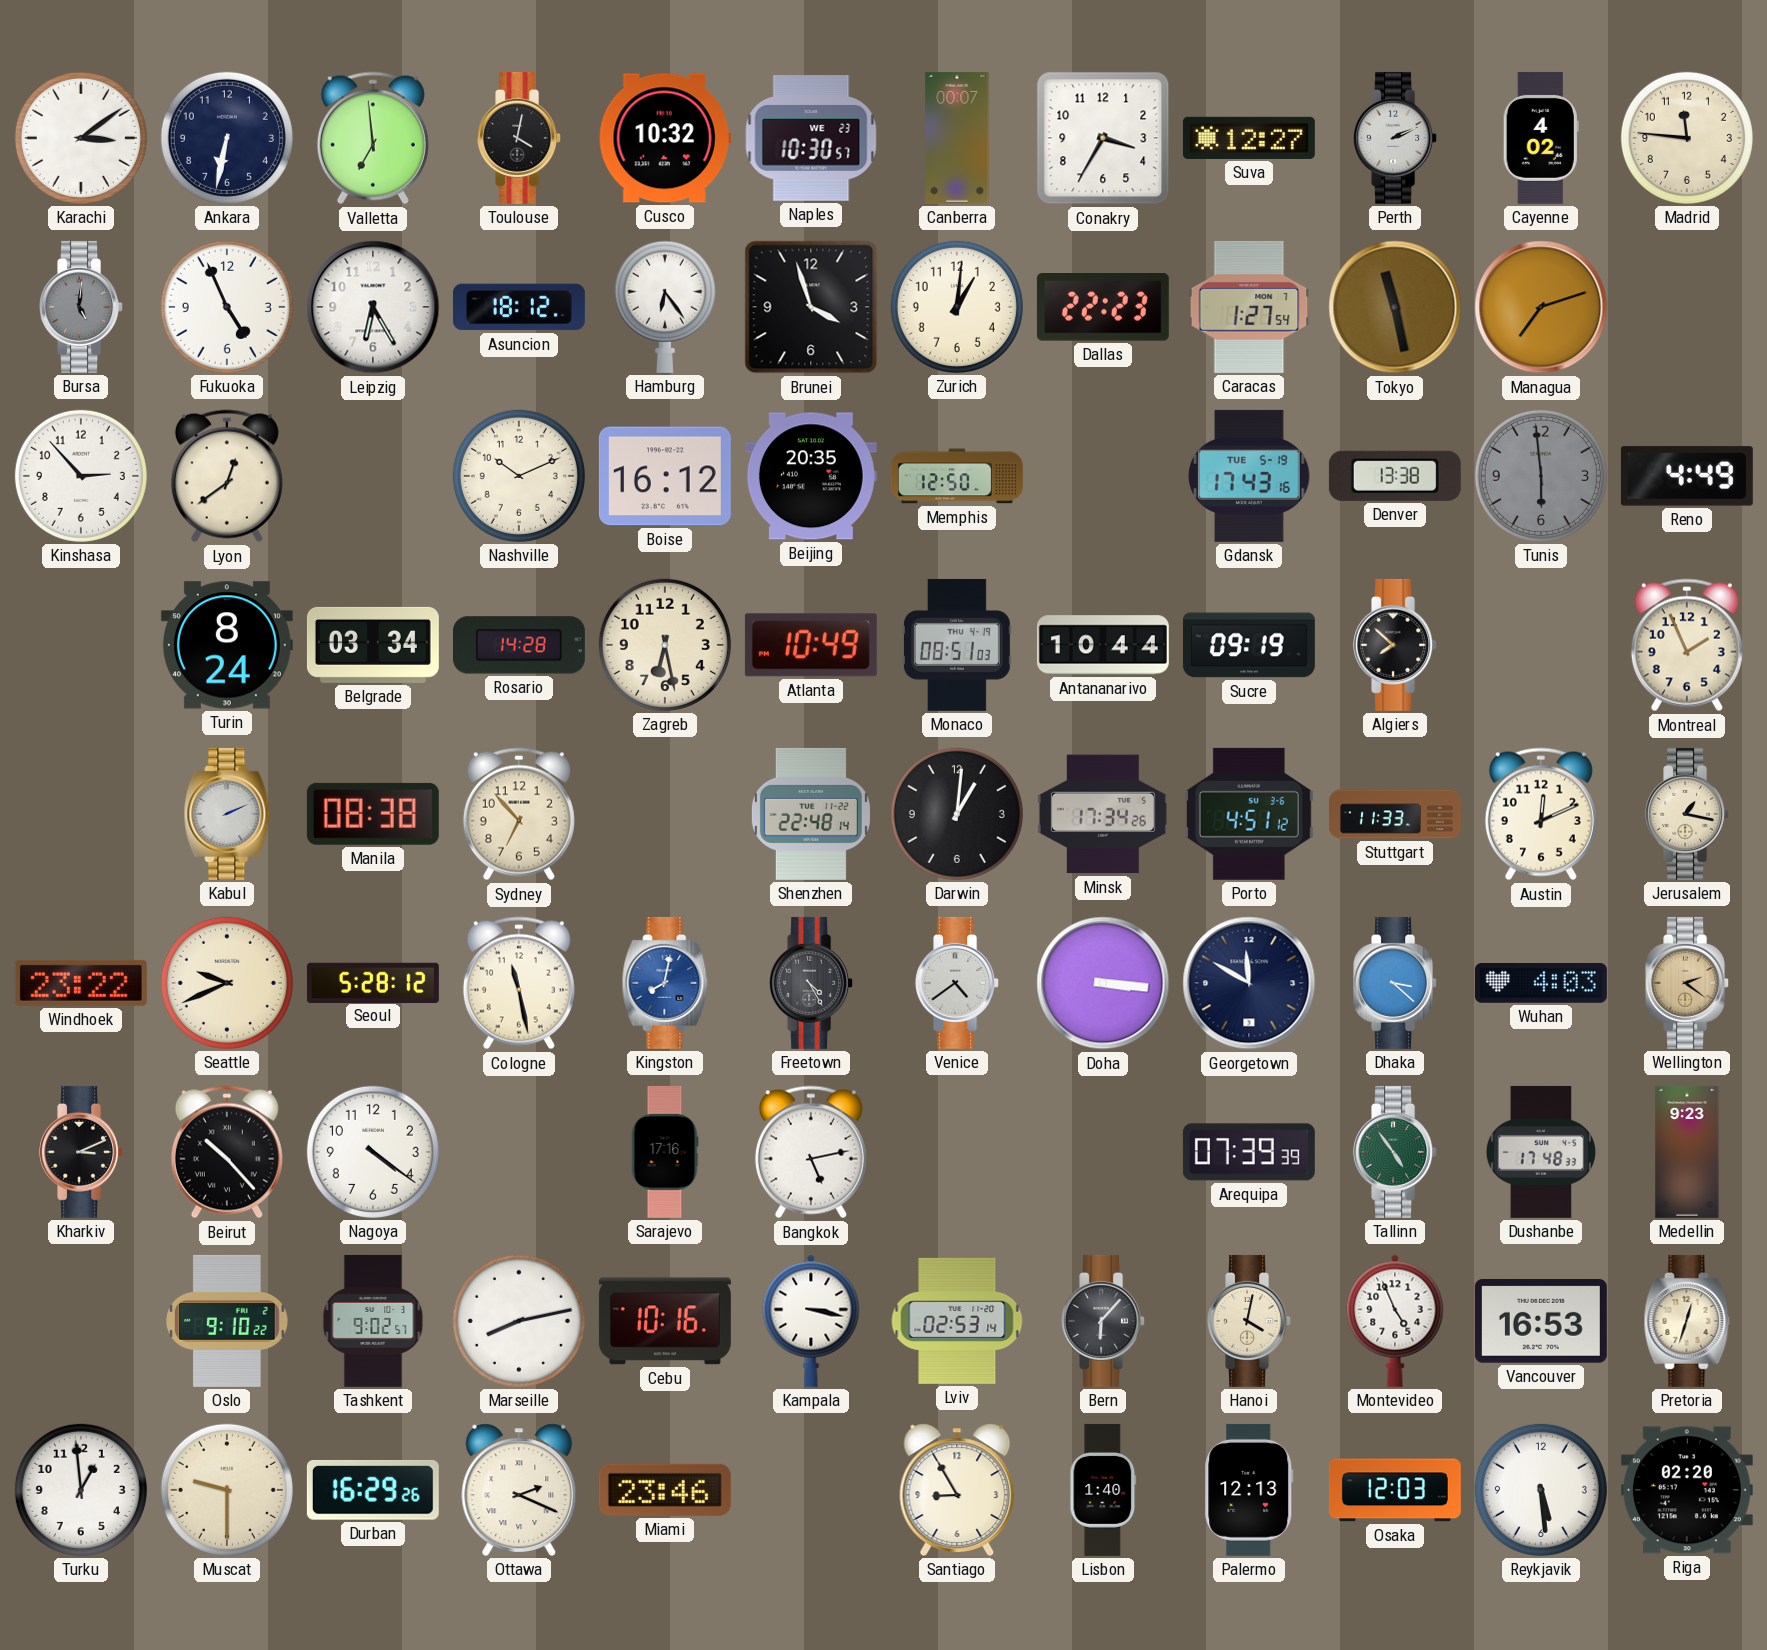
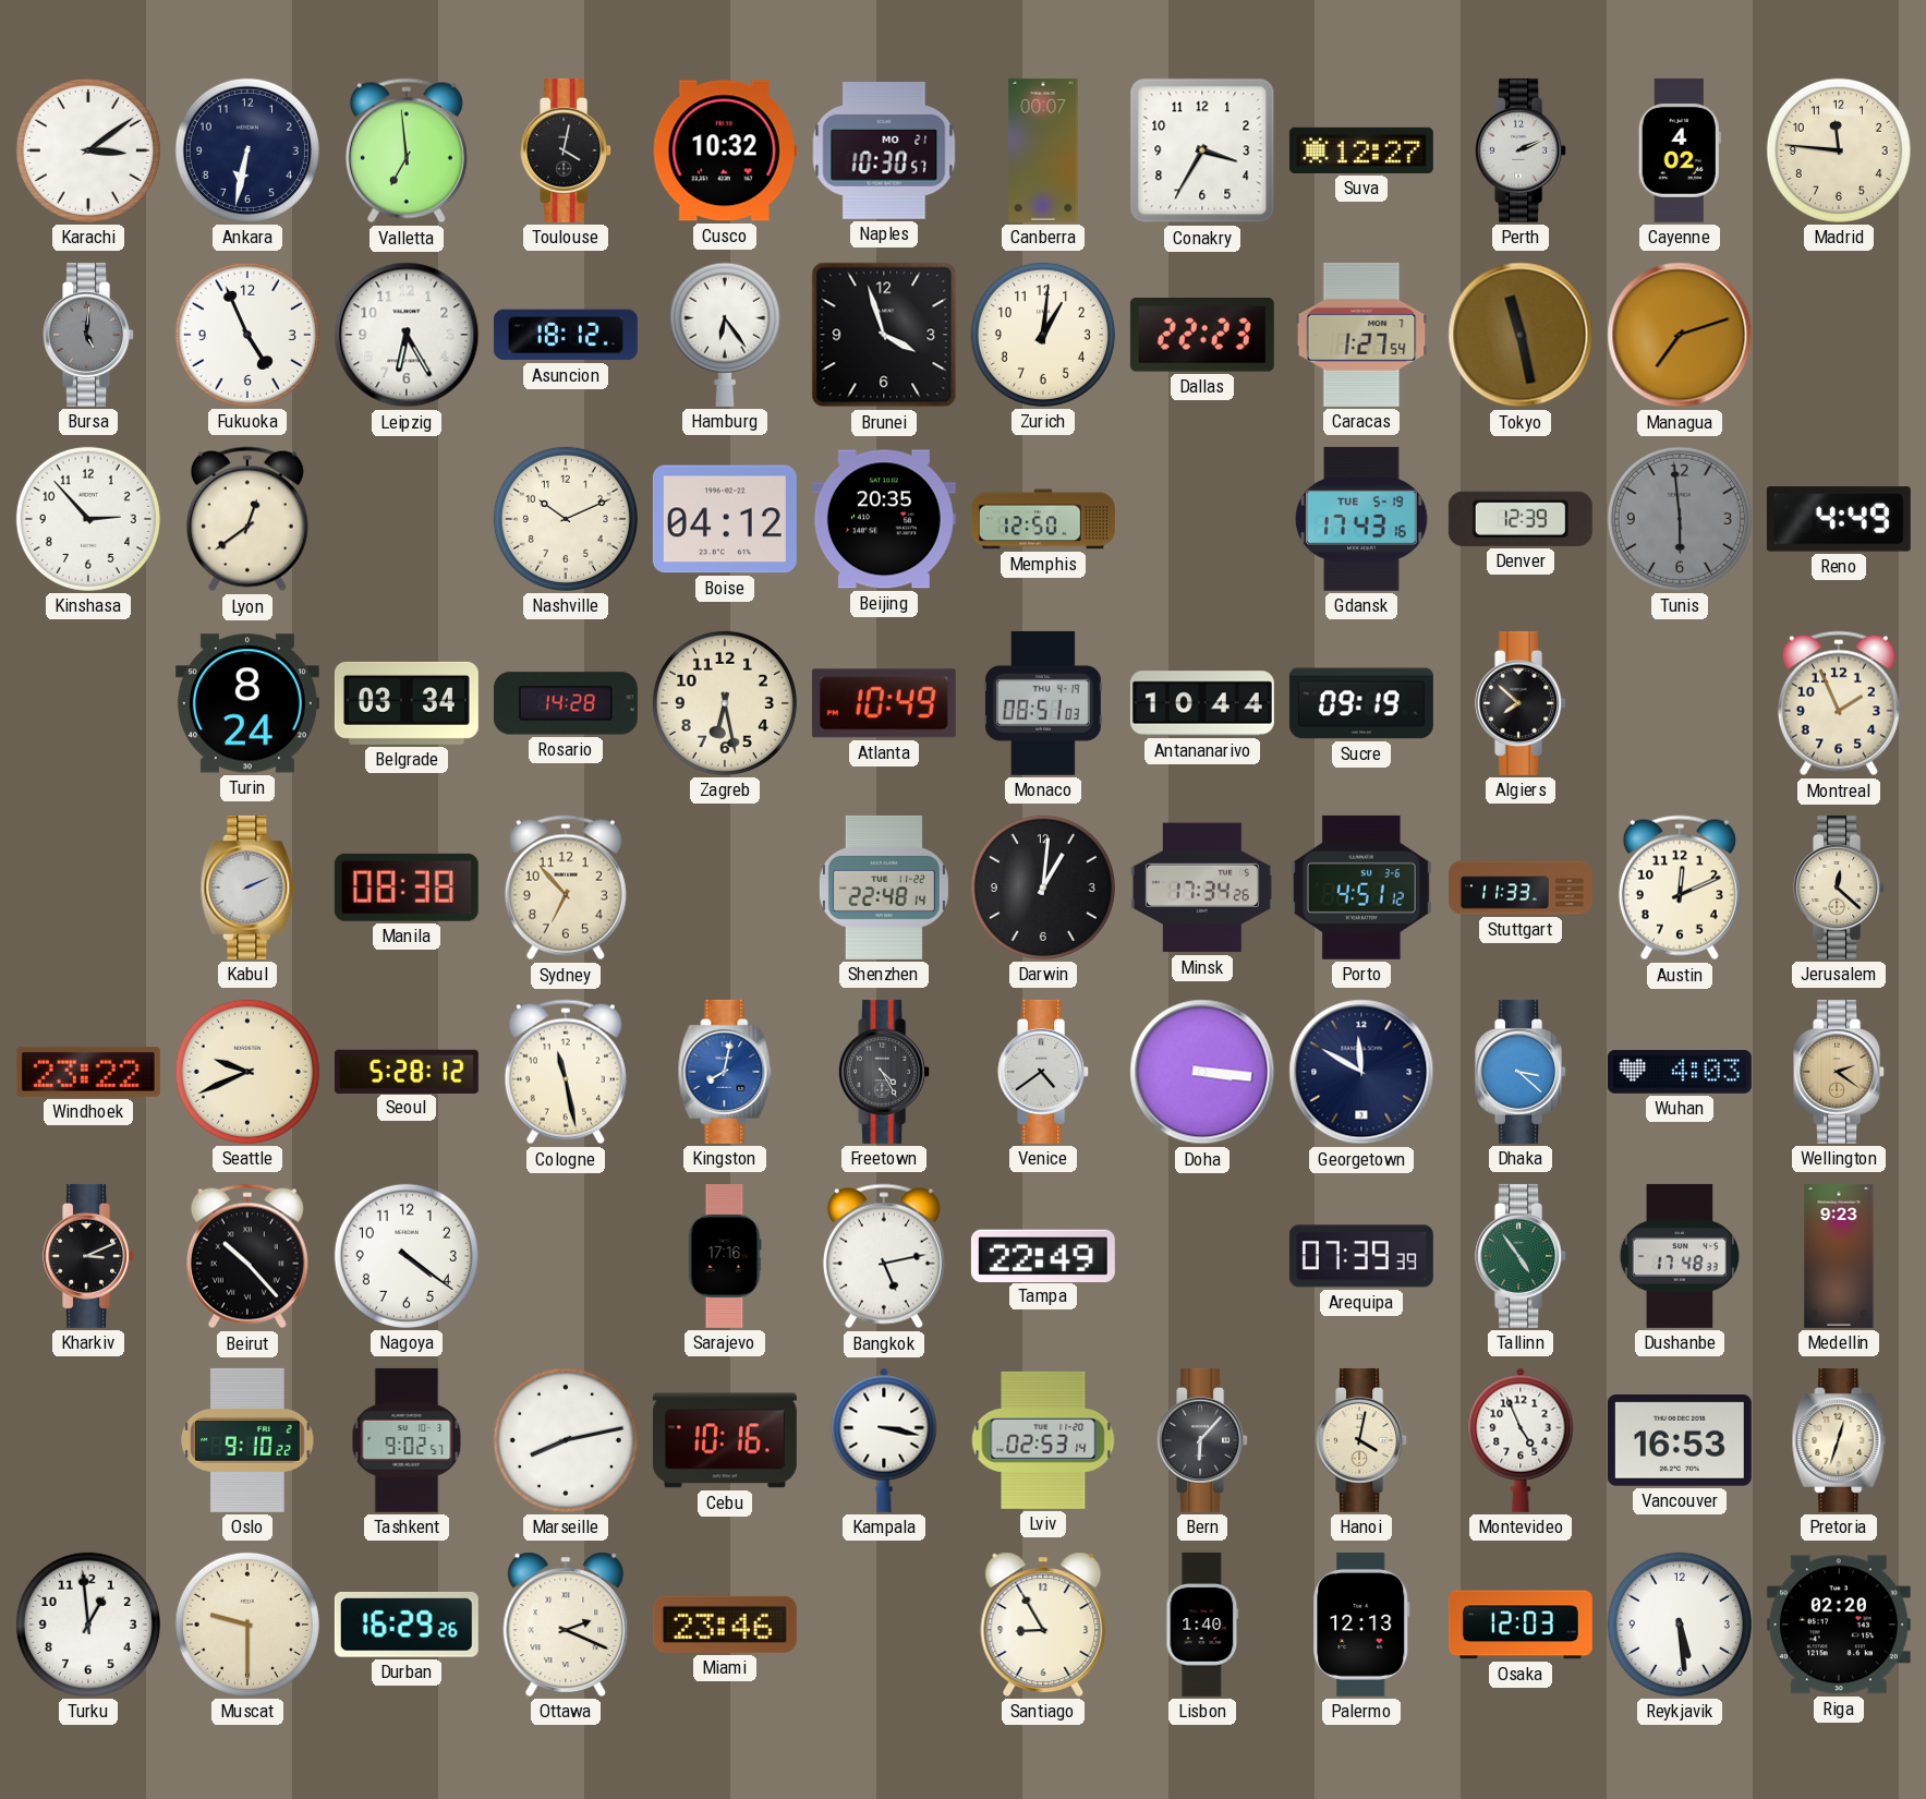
Naples date: WE 23 -> MO 21 (884, 152)
Boise: 16:12 -> 04:12 (725, 519)
Denver: 13:38 -> 12:39 (1521, 519)
Jerusalem: 1:17 -> 12:22 (1840, 888)
Tampa: none -> 22:49 (1043, 1255)
